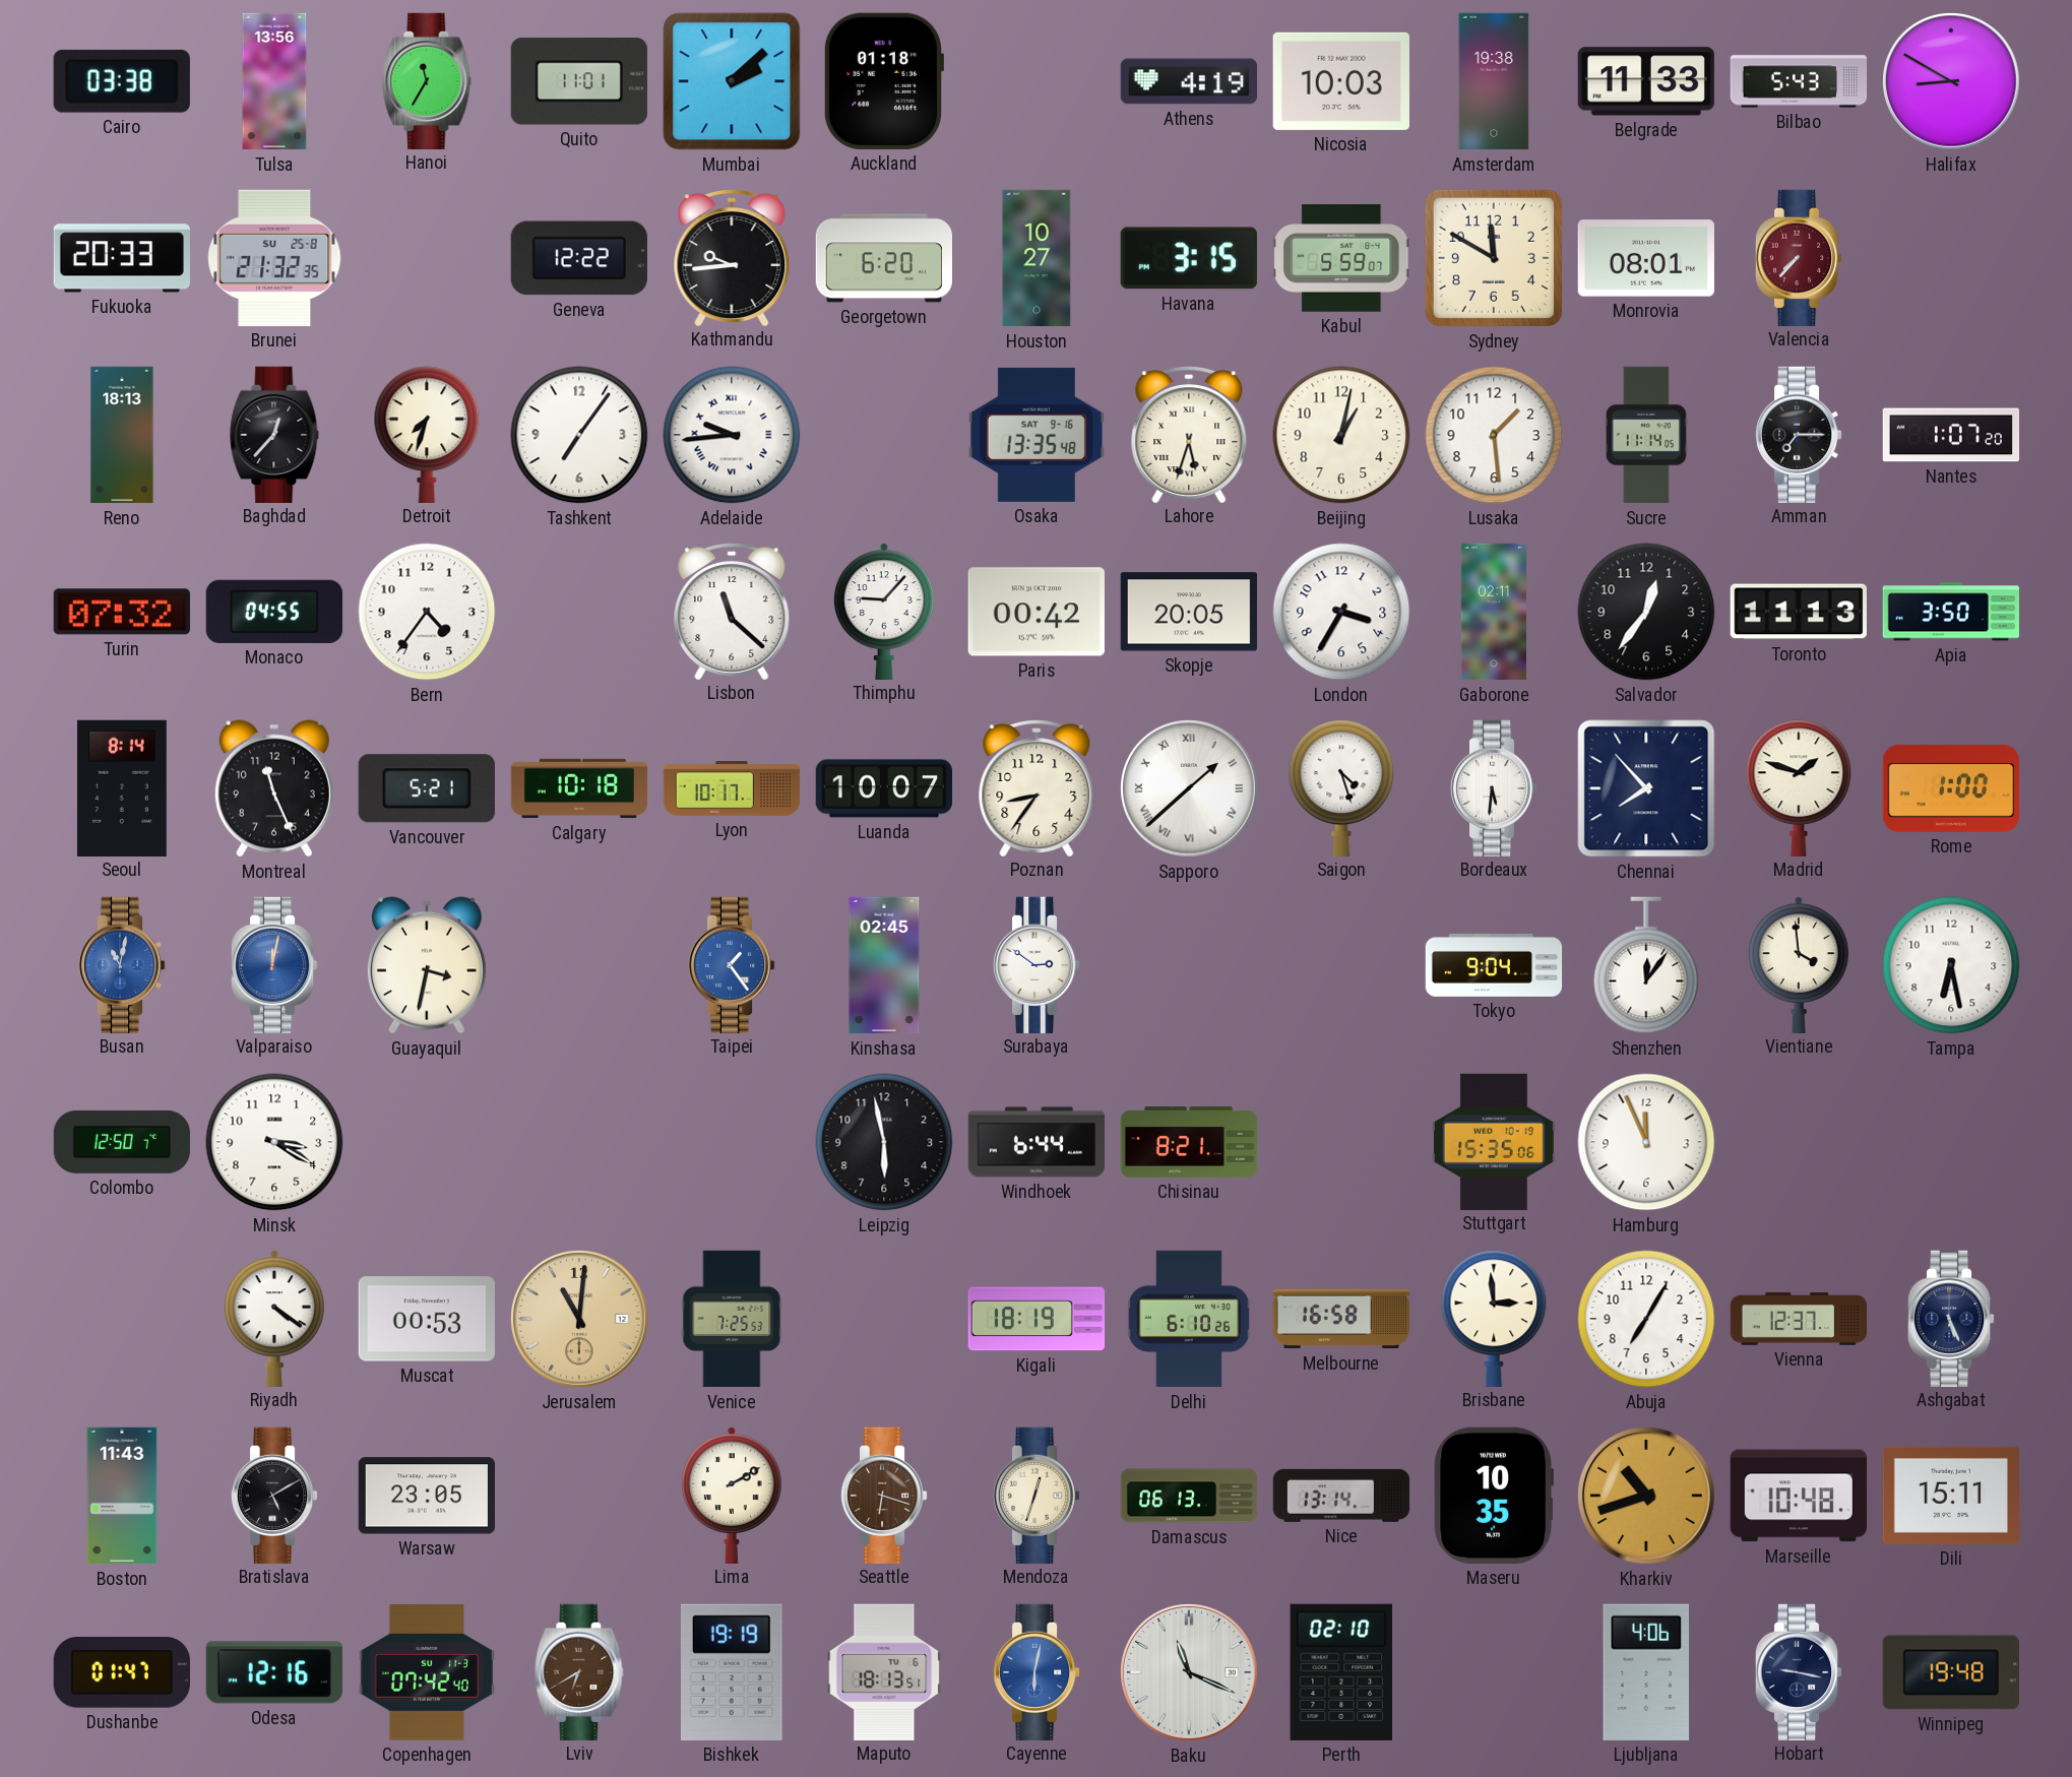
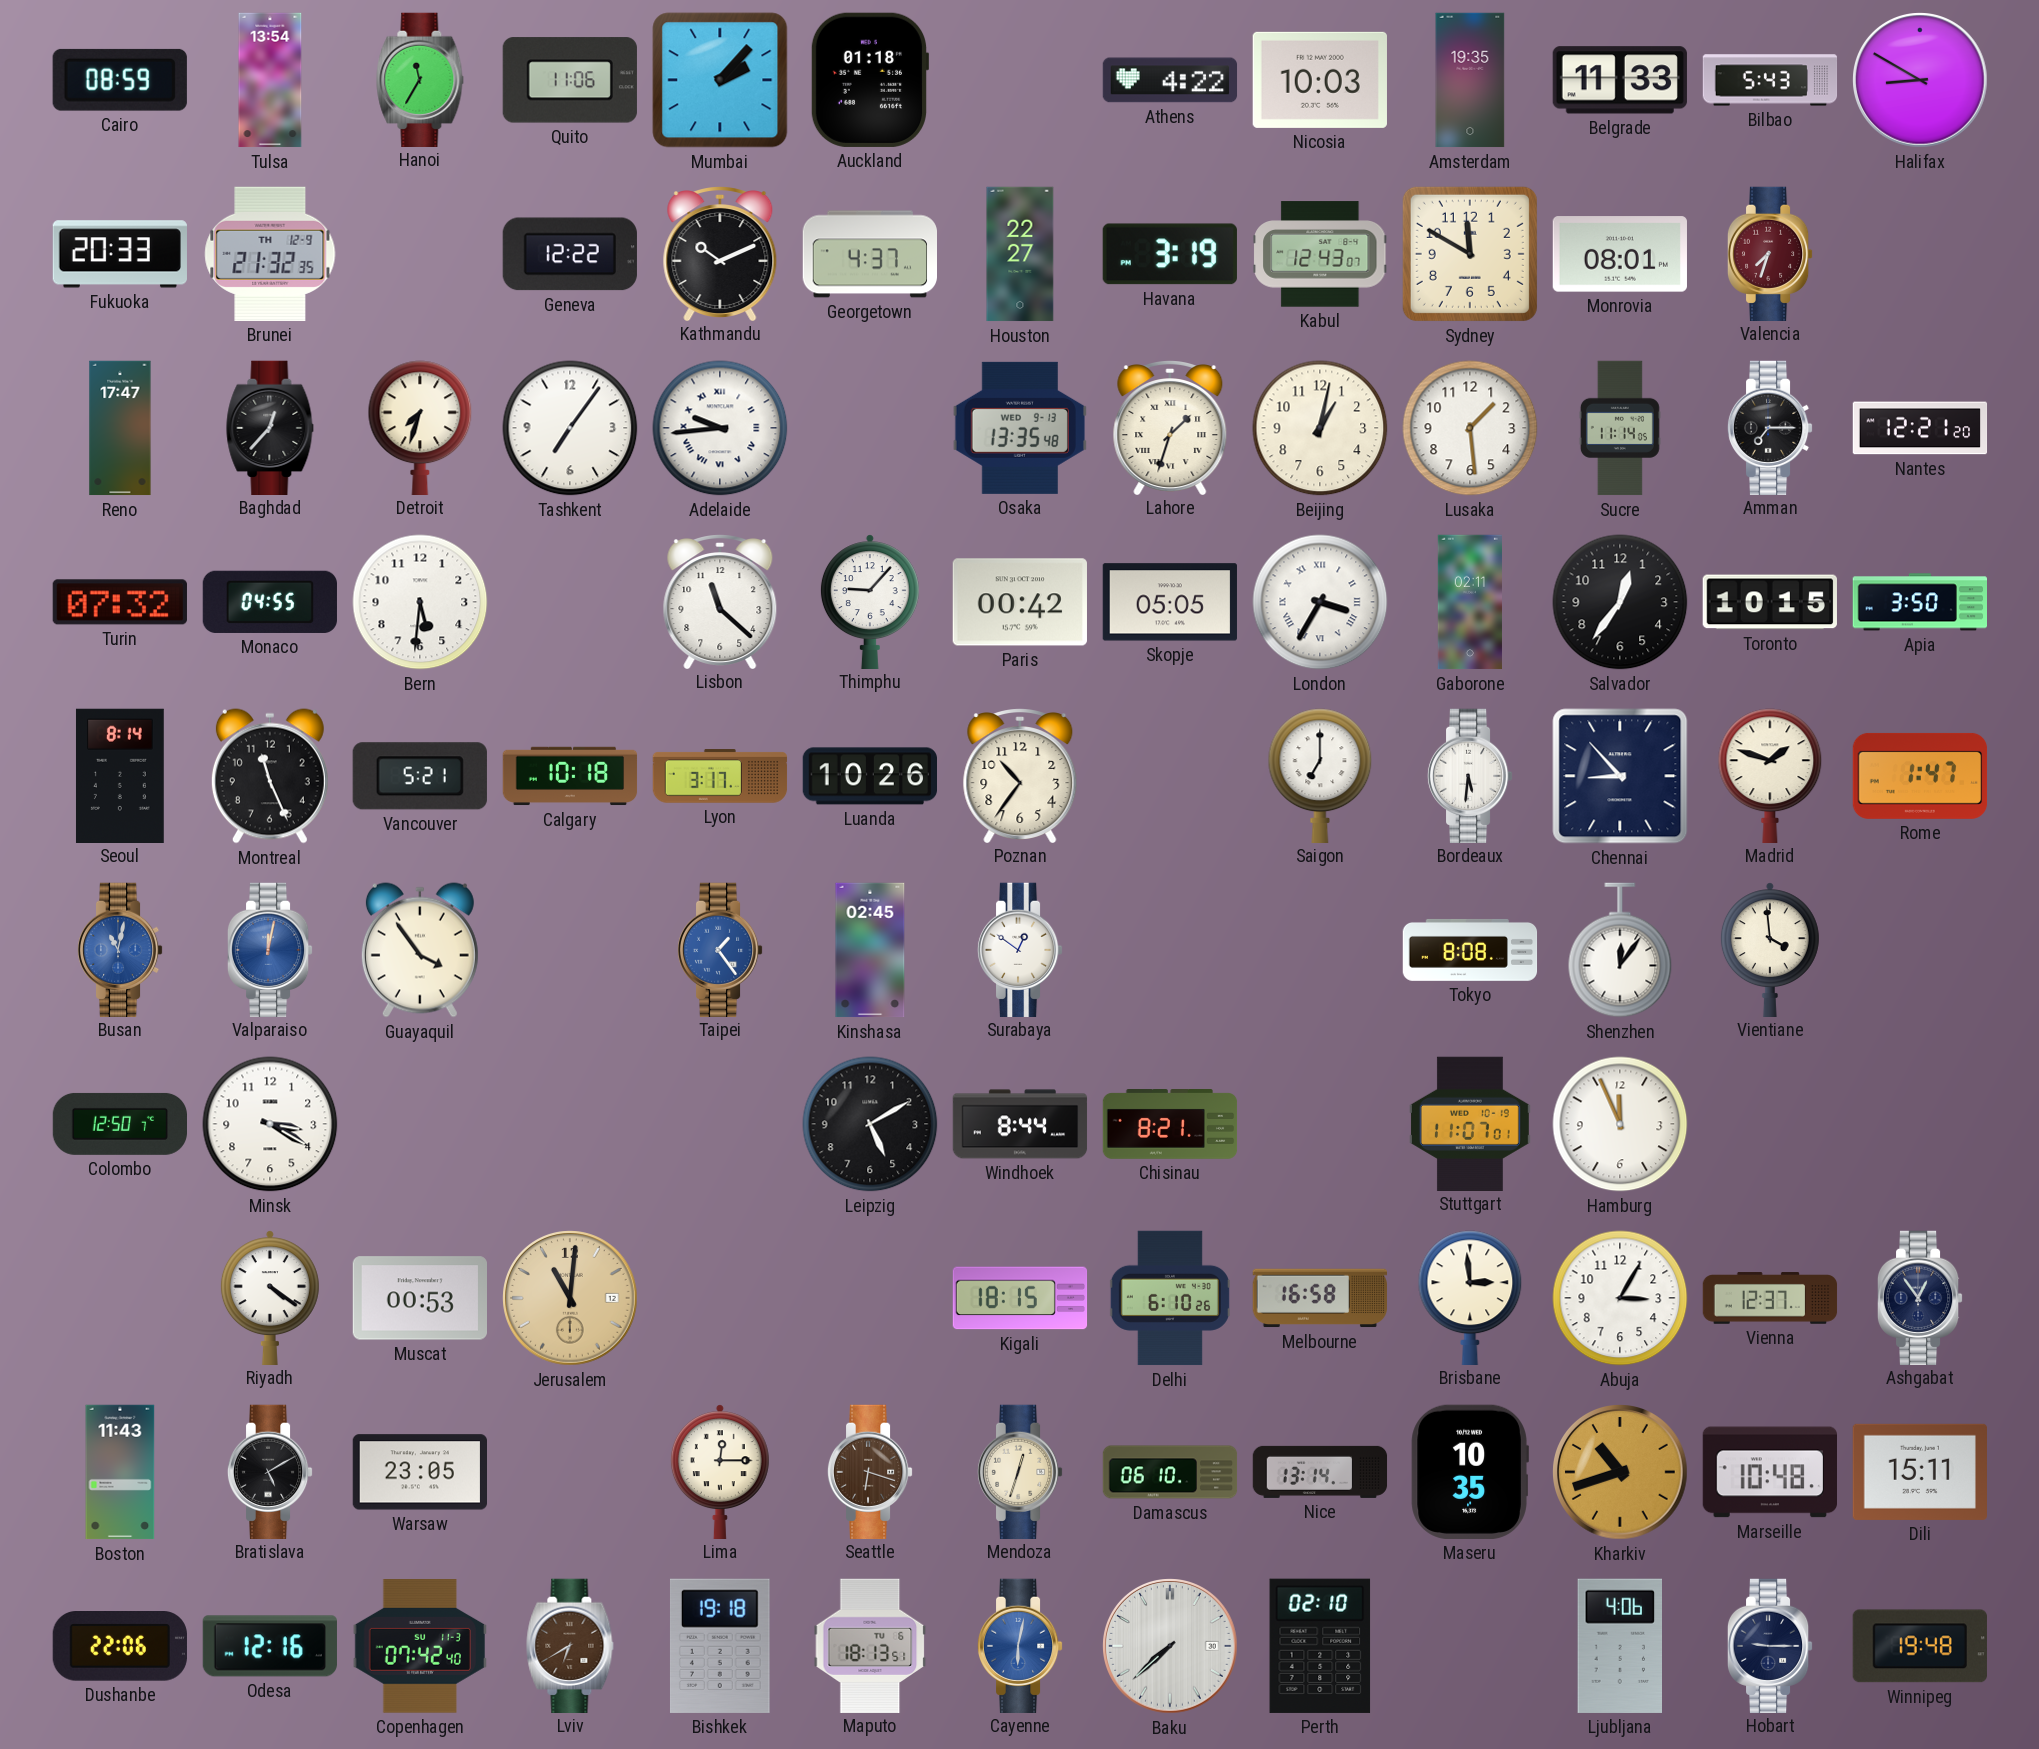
Cairo: 03:38 -> 08:59 (120, 80)
Tulsa: 13:56 -> 13:54 (270, 80)
Quito: 11:01 -> 11:06 (570, 80)
Mumbai: 2:08 -> 2:07 (720, 80)
Athens: 4:19 -> 4:22 (1170, 80)
Amsterdam: 19:38 -> 19:35 (1470, 80)
Brunei date: SU 25-8 -> TH 12-9 (270, 254)
Kathmandu: 9:44 -> 10:11 (720, 254)
Georgetown: 6:20 -> 4:37 (869, 254)
Houston: 10:27 -> 22:27 (1020, 254)
Havana: 3:15 -> 3:19 (1170, 254)
Kabul: 5:59 -> 12:43 (1321, 254)
Valencia: 7:37 -> 7:33 (1770, 253)
Reno: 18:13 -> 17:47 (120, 428)
Osaka date: SAT 9-16 -> WED 9-13 (1020, 428)
Lahore: 5:33 -> 1:33 (1170, 428)
Nantes: 1:07 -> 12:21 (1920, 428)
Bern: 4:36 -> 5:31 (420, 602)
Skopje: 20:05 -> 05:05 (1170, 602)
London numerals: Arabic -> Roman (1320, 602)
Toronto: 11:13 -> 10:15 (1770, 602)
Lyon: 10:17 -> 3:17 (720, 776)
Luanda: 10:07 -> 10:26 (869, 776)
Poznan: 8:36 -> 10:36 (1020, 776)
Sapporo: 1:38 -> none (1189, 788)
Saigon: 4:27 -> 7:00 (1320, 775)
Chennai: 7:53 -> 8:53 (1620, 776)
Rome: 1:00 -> 1:47 (1920, 776)
Guayaquil: 3:32 -> 3:54 (420, 950)
Surabaya: 2:51 -> 12:51 (1020, 949)
Tokyo: 9:04 -> 8:08 (1470, 950)
Tampa: 6:28 -> none (1951, 965)
Leipzig: 5:58 -> 5:10 (870, 1124)
Windhoek: 6:44 -> 8:44 (1020, 1124)
Stuttgart: 15:35 -> 11:07 (1470, 1123)
Venice: 7:25 -> none (732, 1319)
Kigali: 18:19 -> 18:15 (1020, 1298)
Abuja: 7:05 -> 3:05 (1620, 1298)
Ashgabat: 5:26 -> 12:54 (1920, 1297)
Lima: 2:10 -> 12:15 (720, 1471)
Damascus: 06:13 -> 06:10 (1170, 1472)
Dushanbe: 01:47 -> 22:06 (120, 1646)
Bishkek: 19:19 -> 19:18 (720, 1646)
Baku: 11:19 -> 7:38 (1170, 1646)
Hobart: 9:17 -> 9:15 (1770, 1645)
